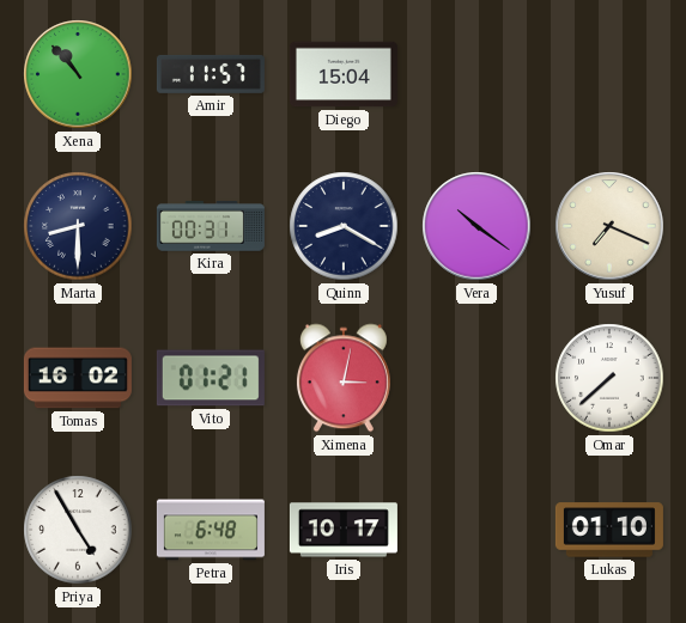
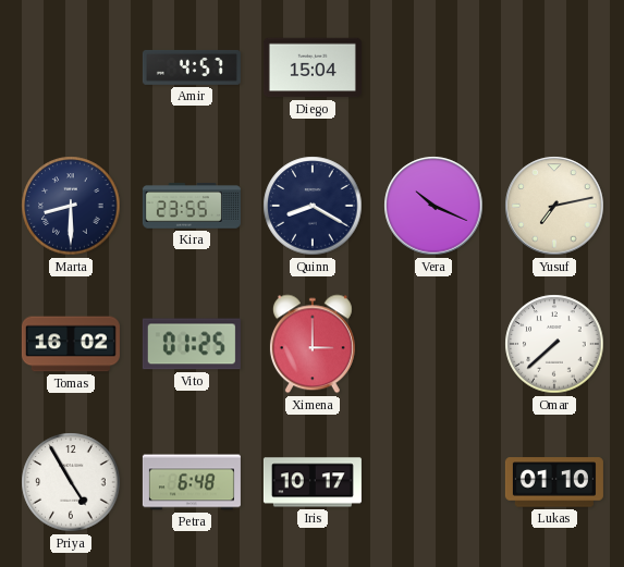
Xena: 10:53 -> none (78, 74)
Amir: 11:57 -> 4:57 (192, 67)
Kira: 00:31 -> 23:55 (192, 206)
Vera: 10:21 -> 10:19 (433, 206)
Yusuf: 7:19 -> 7:13 (554, 206)
Vito: 01:21 -> 01:25 (192, 344)
Ximena: 3:02 -> 3:00 (313, 344)
